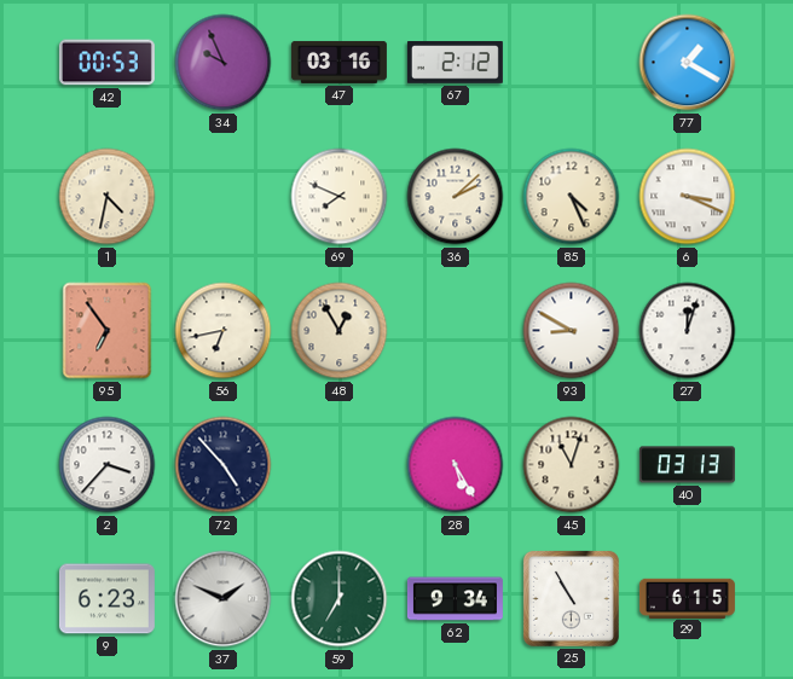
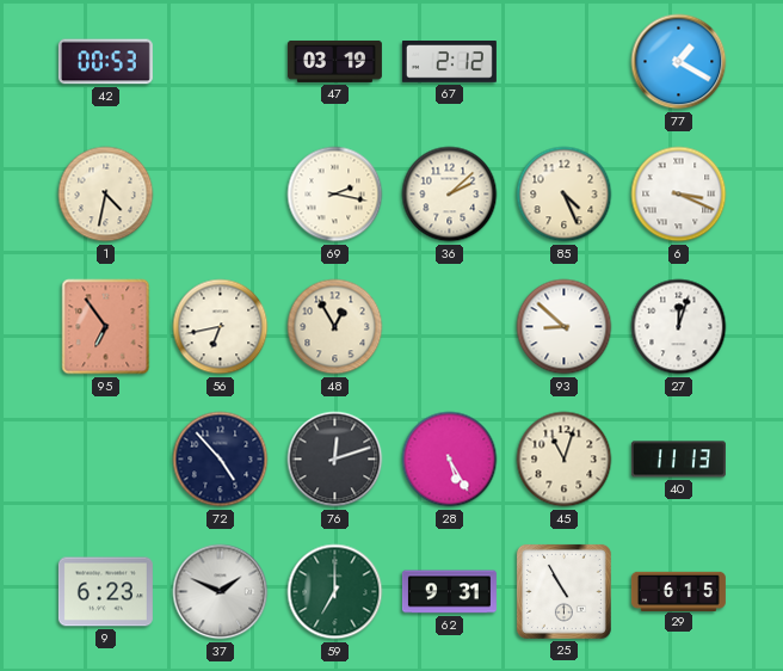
34: 9:56 -> none (224, 63)
47: 03:16 -> 03:19 (334, 61)
69: 7:49 -> 2:17 (335, 195)
93: 8:50 -> 8:52 (565, 327)
2: 3:37 -> none (108, 465)
76: none -> 12:12 (335, 460)
40: 03:13 -> 11:13 (678, 460)
62: 9:34 -> 9:31 (449, 592)
